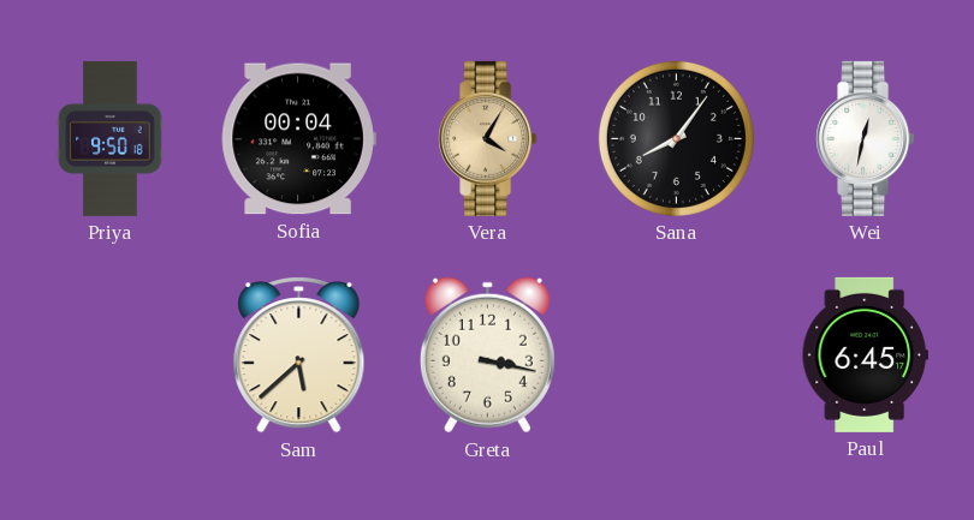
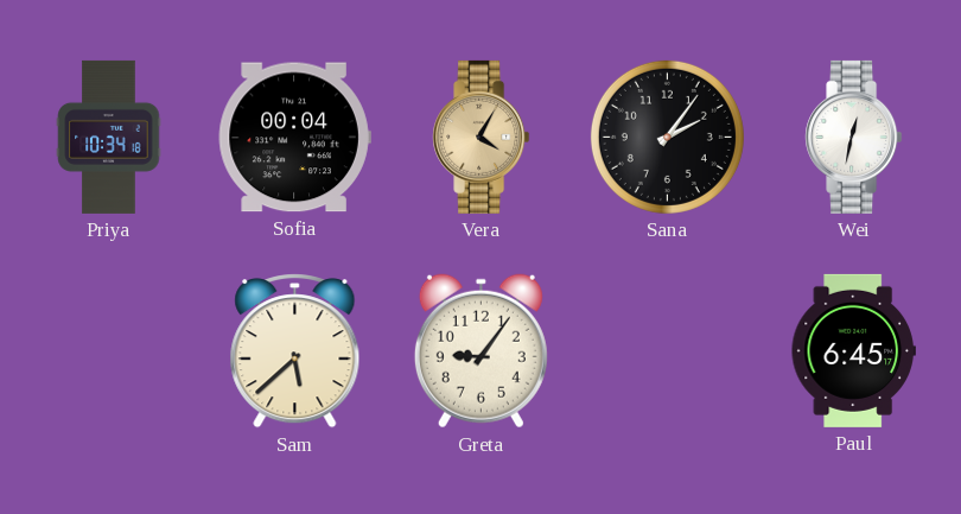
Priya: 9:50 -> 10:34 (109, 137)
Sana: 8:06 -> 2:06 (667, 137)
Greta: 3:17 -> 9:06 (480, 351)
